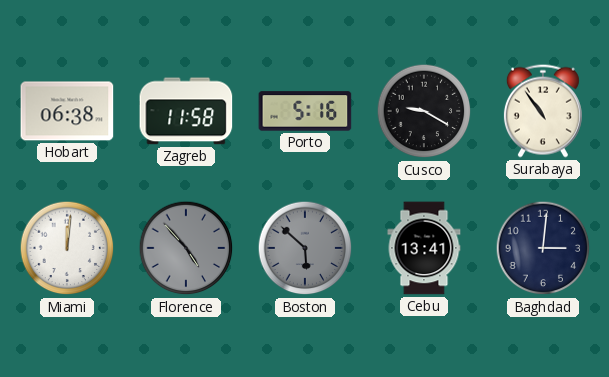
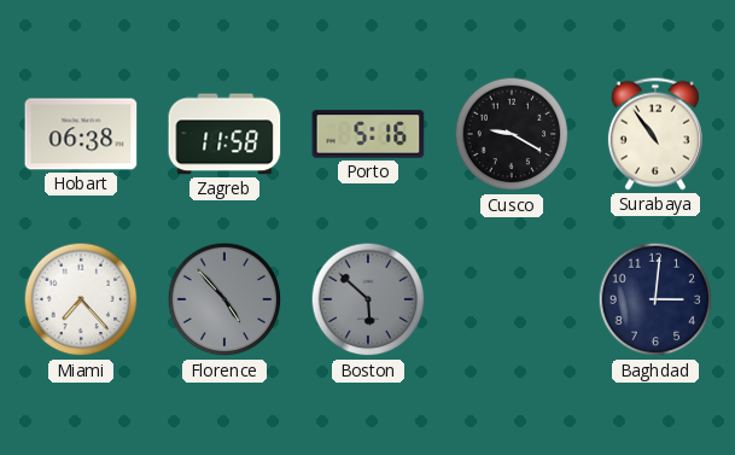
Miami: 12:01 -> 7:23 (81, 299)
Cebu: 13:41 -> none (424, 248)
